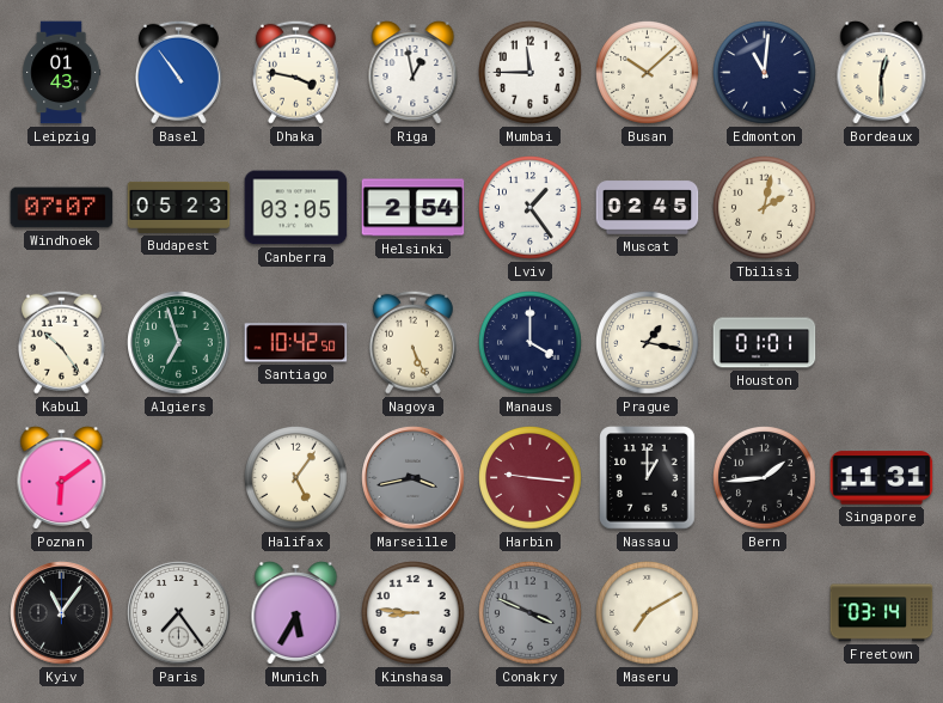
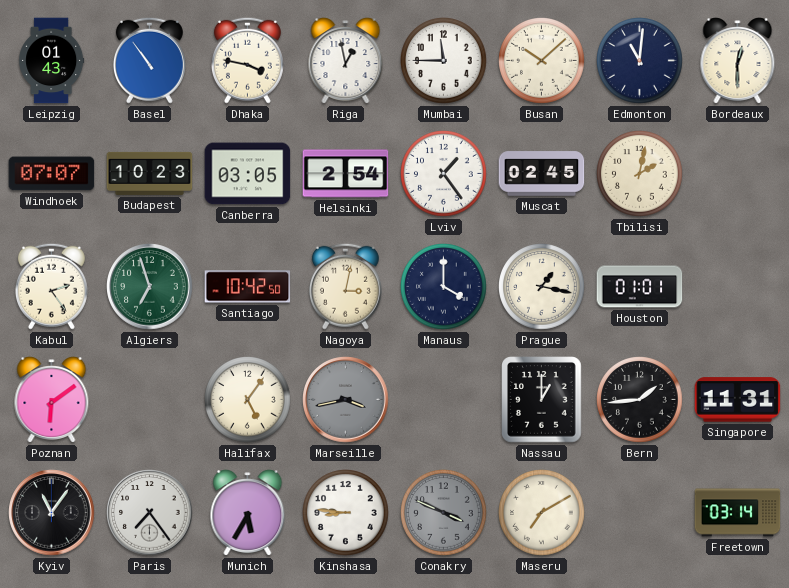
Budapest: 05:23 -> 10:23 (150, 173)
Kabul: 10:24 -> 2:24 (51, 286)
Nagoya: 5:26 -> 3:02 (345, 286)
Harbin: 9:16 -> none (531, 478)
